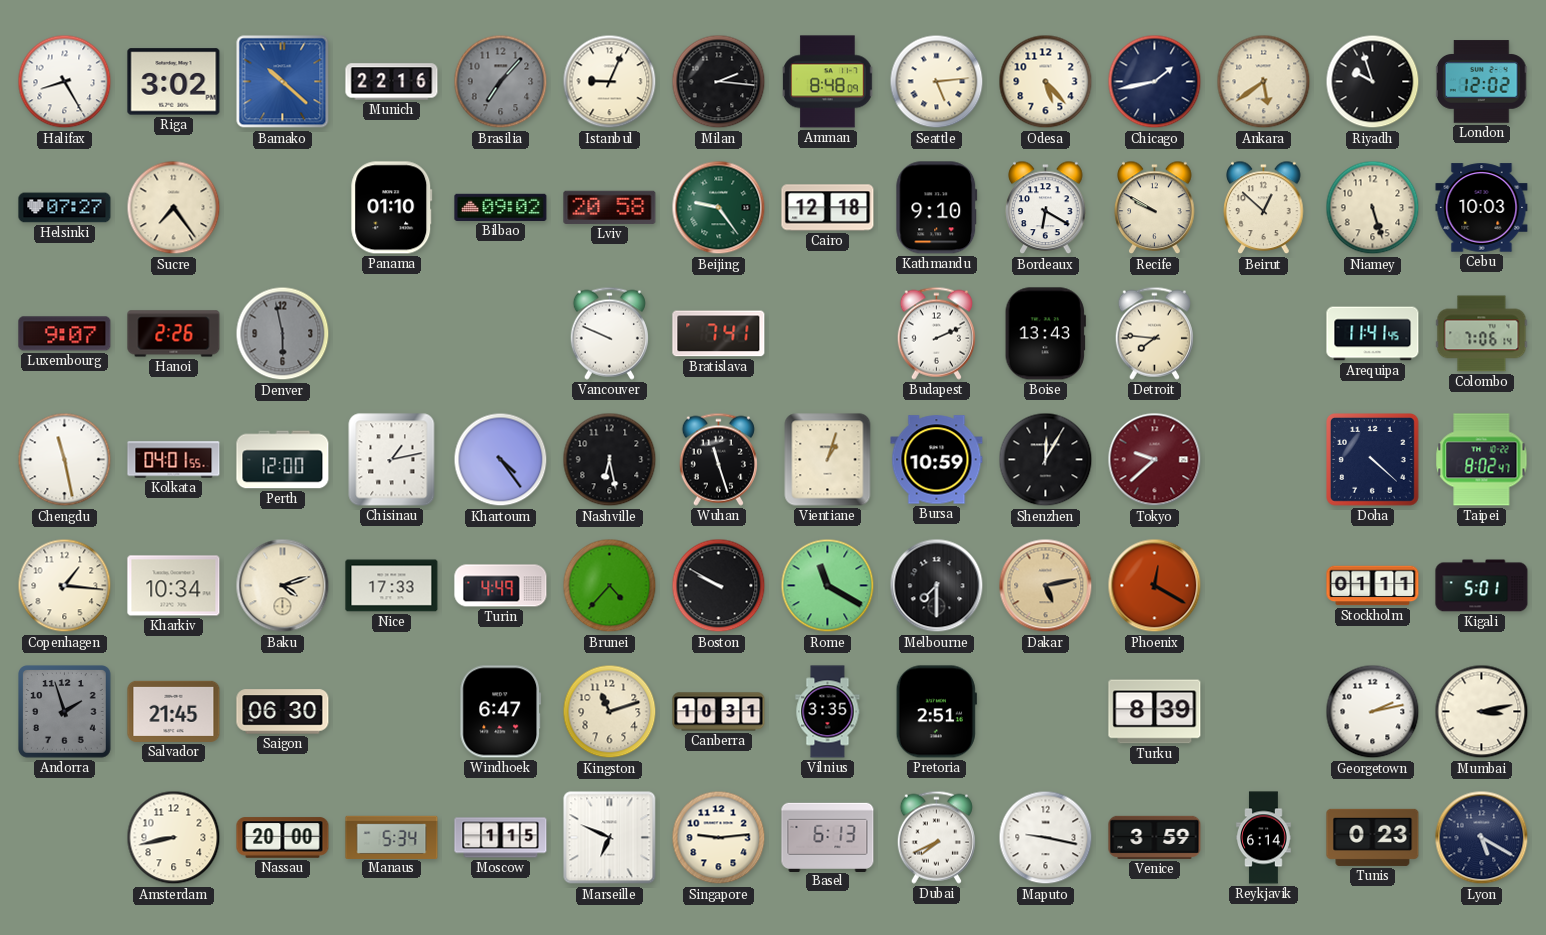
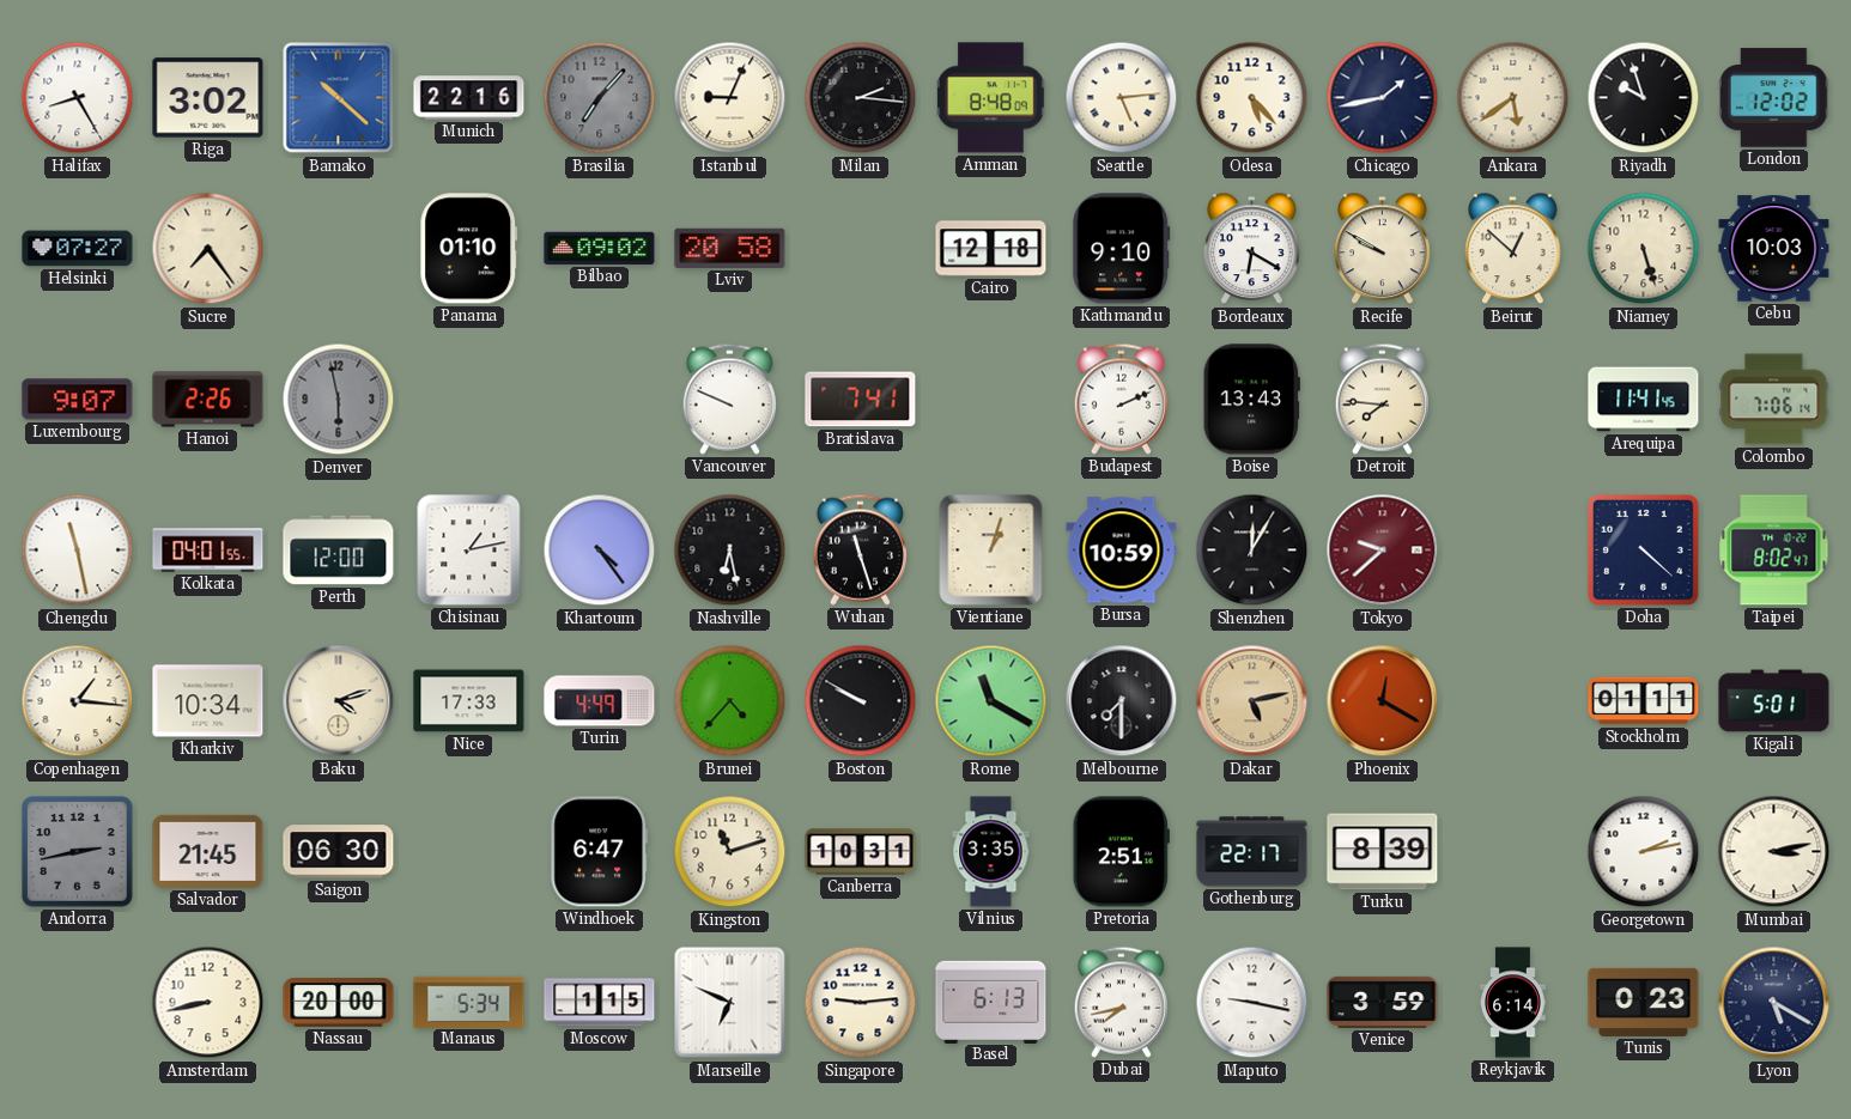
Beijing: 9:24 -> none (719, 208)
Andorra: 1:57 -> 2:43 (78, 852)
Gothenburg: none -> 22:17 (1252, 852)
Dubai: 7:41 -> 7:43 (1121, 1002)
